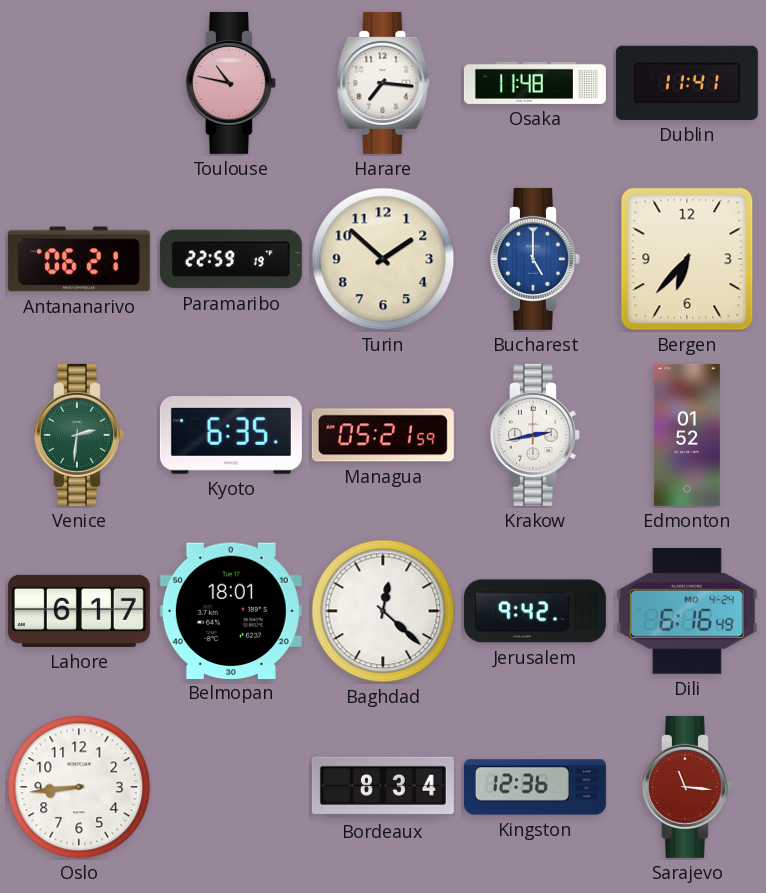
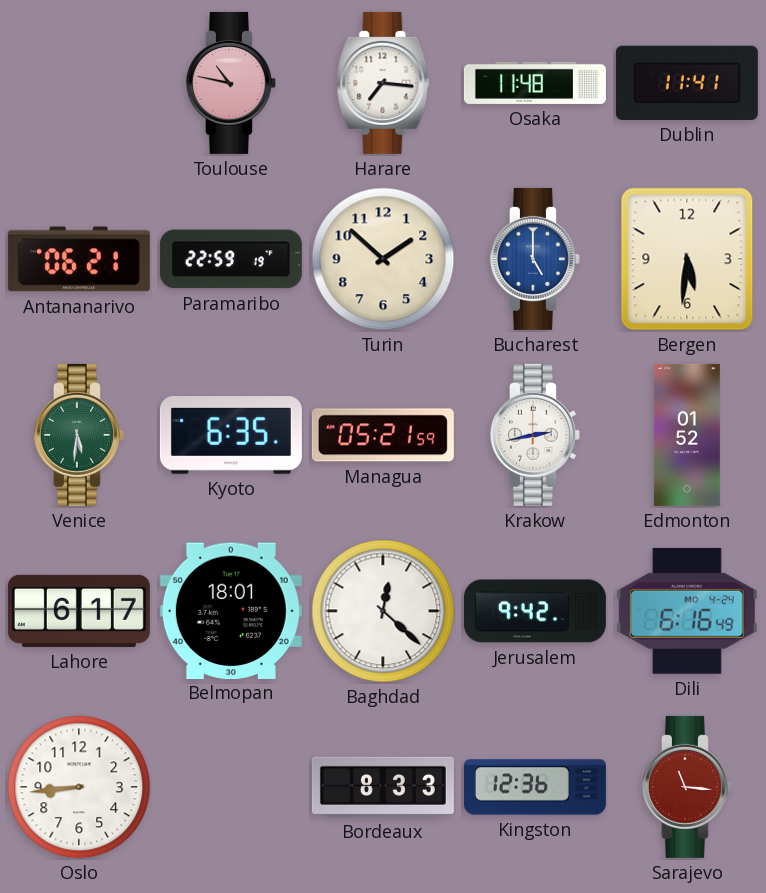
Bergen: 6:37 -> 5:31 (687, 259)
Venice: 2:31 -> 5:31 (79, 435)
Bordeaux: 8:34 -> 8:33 (383, 787)
